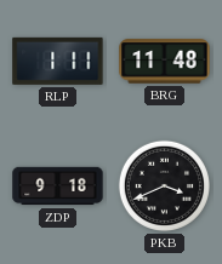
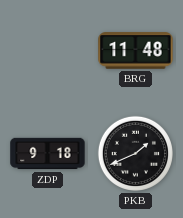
RLP: 1:11 -> none (58, 61)
PKB: 3:41 -> 1:41 (135, 153)
